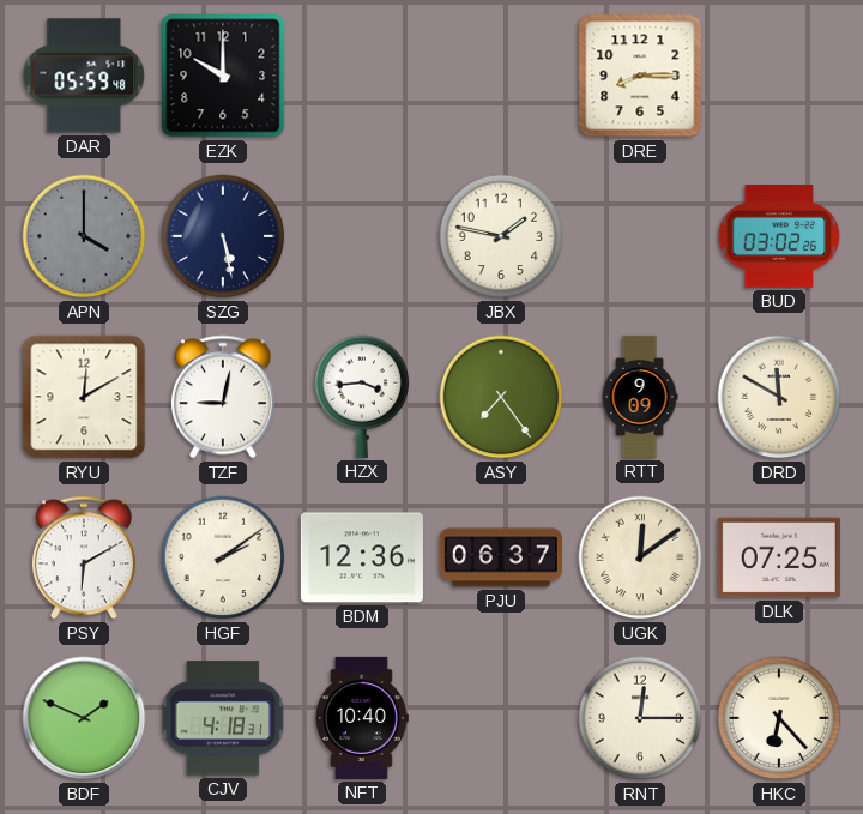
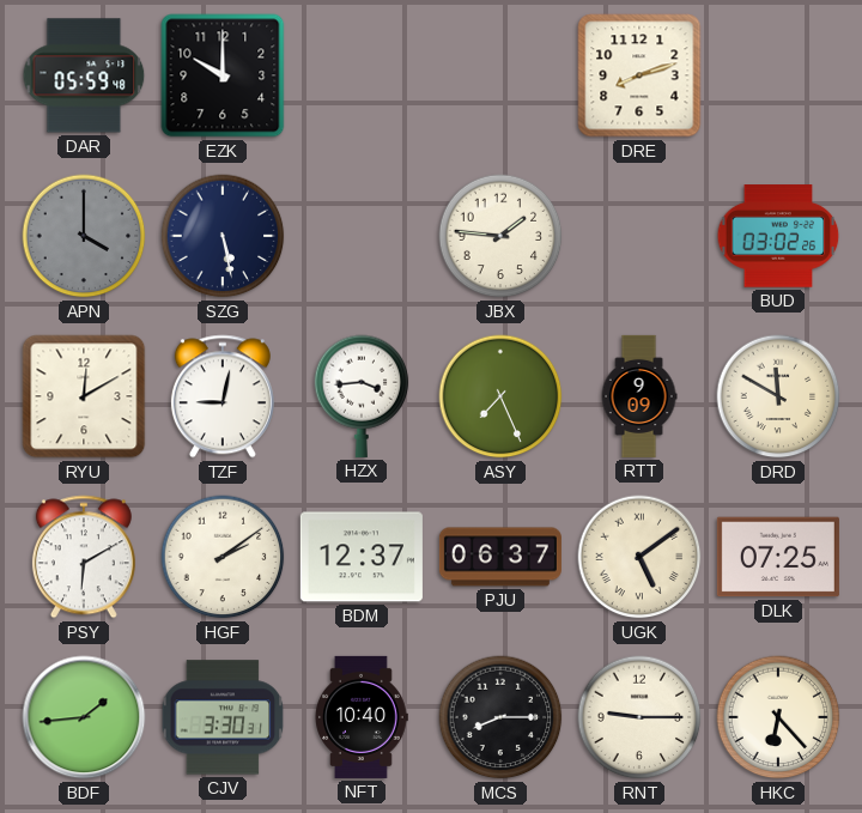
DRE: 8:15 -> 8:12 (639, 75)
JBX: 1:47 -> 1:46 (500, 236)
ASY: 7:24 -> 7:26 (500, 396)
BDM: 12:36 -> 12:37 (362, 557)
UGK: 12:09 -> 5:09 (639, 557)
BDF: 1:49 -> 1:44 (84, 717)
CJV: 4:18 -> 3:30 (223, 717)
MCS: none -> 8:15 (500, 717)
RNT: 12:15 -> 9:15 (639, 717)
